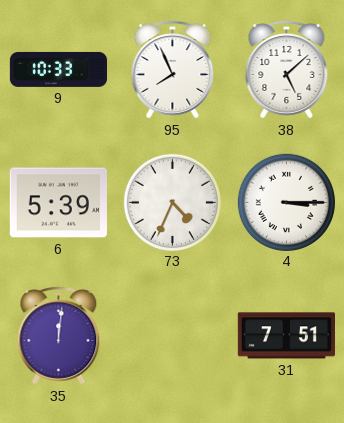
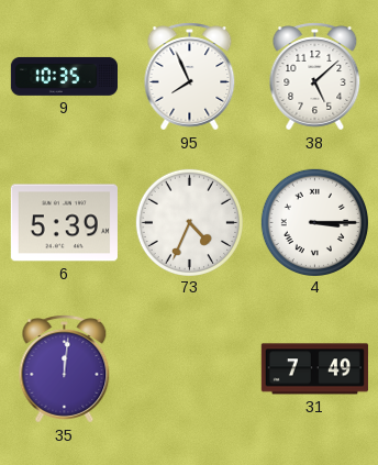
9: 10:33 -> 10:35 (64, 76)
31: 7:51 -> 7:49 (314, 369)
